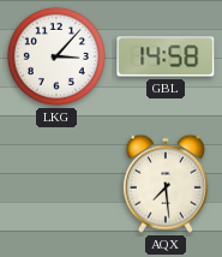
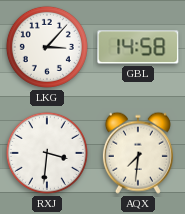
RXJ: none -> 3:31 (47, 153)
AQX: 7:29 -> 7:31 (138, 153)
